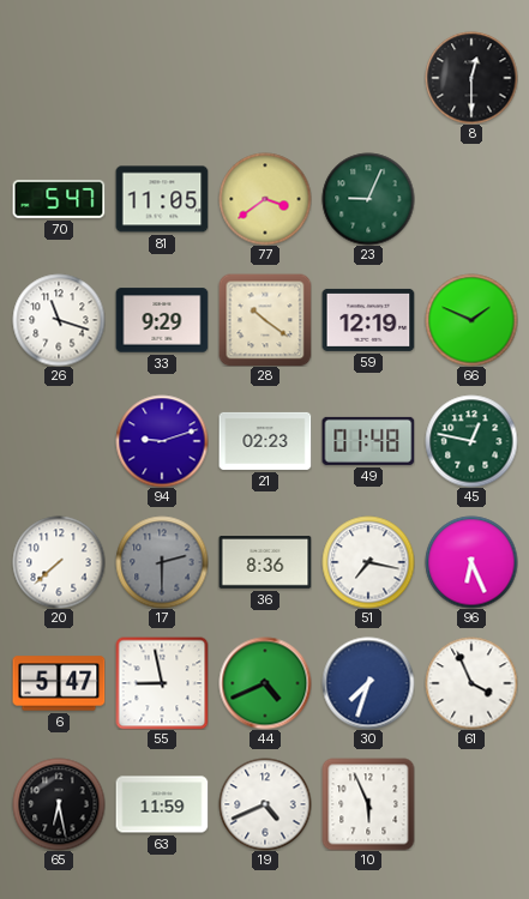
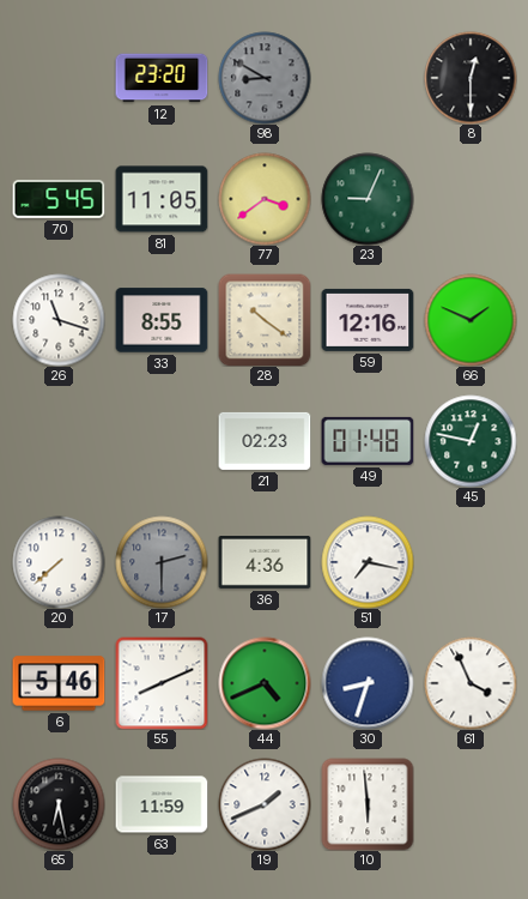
12: none -> 23:20 (162, 78)
98: none -> 8:50 (265, 78)
70: 5:47 -> 5:45 (59, 200)
33: 9:29 -> 8:55 (162, 320)
59: 12:19 -> 12:16 (368, 320)
94: 9:12 -> none (162, 441)
36: 8:36 -> 4:36 (265, 562)
96: 6:26 -> none (471, 562)
6: 5:47 -> 5:46 (59, 683)
55: 8:58 -> 8:11 (162, 683)
30: 7:33 -> 8:33 (368, 683)
19: 4:41 -> 1:41 (265, 804)
10: 5:56 -> 5:59 (368, 804)
